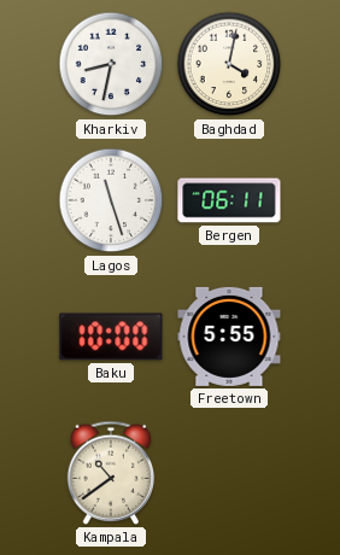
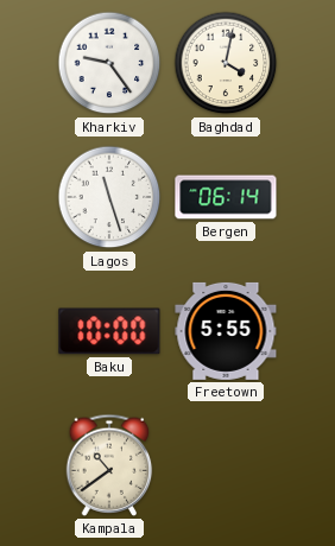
Kharkiv: 8:32 -> 9:24 (109, 63)
Bergen: 06:11 -> 06:14 (226, 197)
